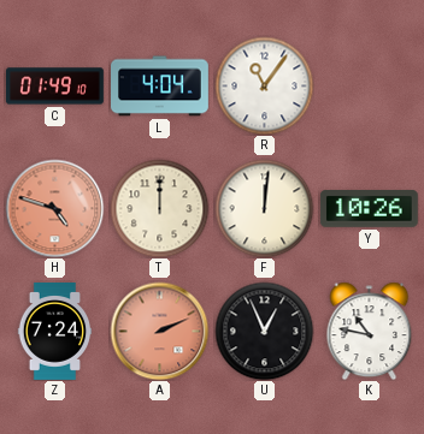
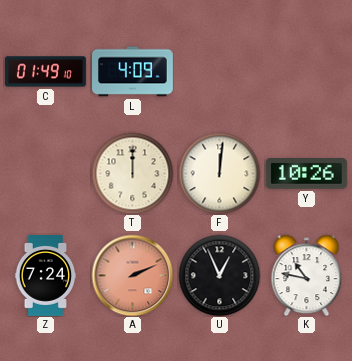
L: 4:04 -> 4:09 (133, 72)
R: 11:06 -> none (264, 85)
H: 4:48 -> none (54, 208)
